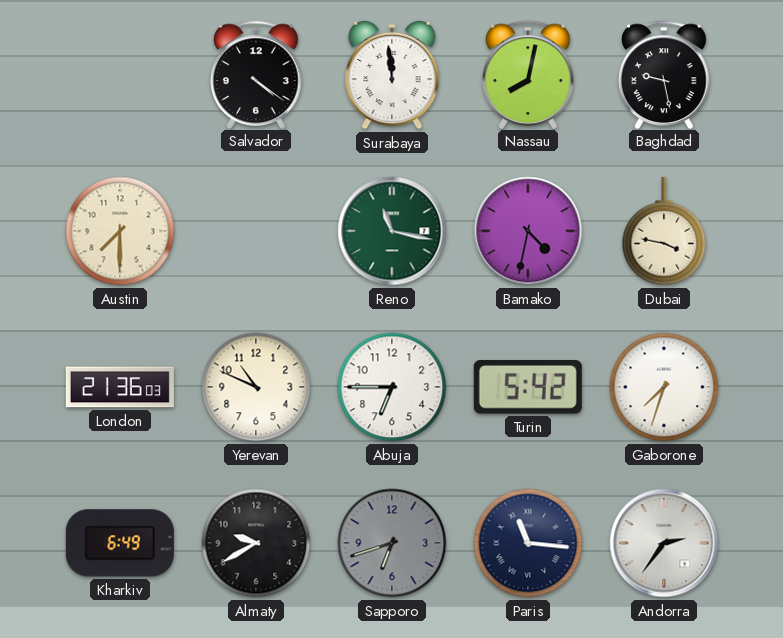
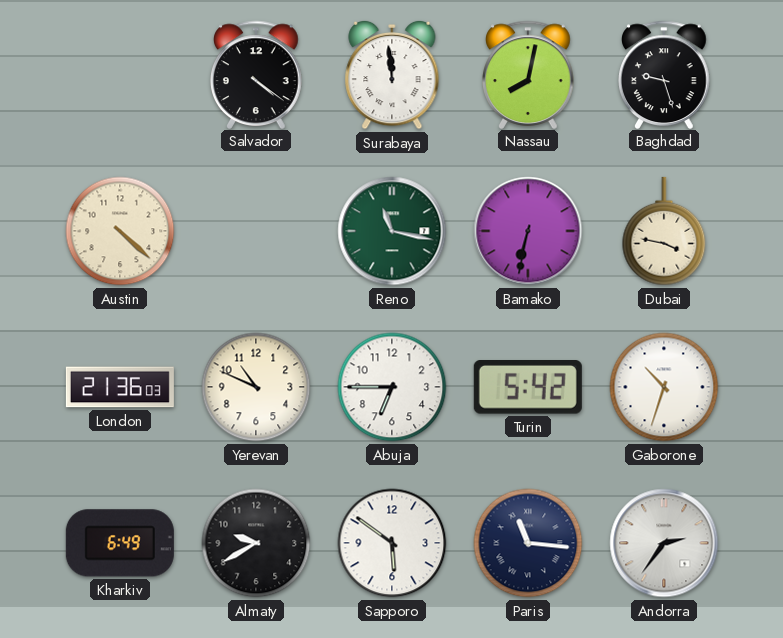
Baghdad: 9:28 -> 9:27 (665, 74)
Austin: 7:30 -> 4:22 (120, 231)
Bamako: 4:32 -> 6:32 (528, 231)
Gaborone: 7:33 -> 10:33 (664, 387)
Sapporo: 6:42 -> 5:51 (392, 543)
Sapporo dial: grey -> white (392, 543)
